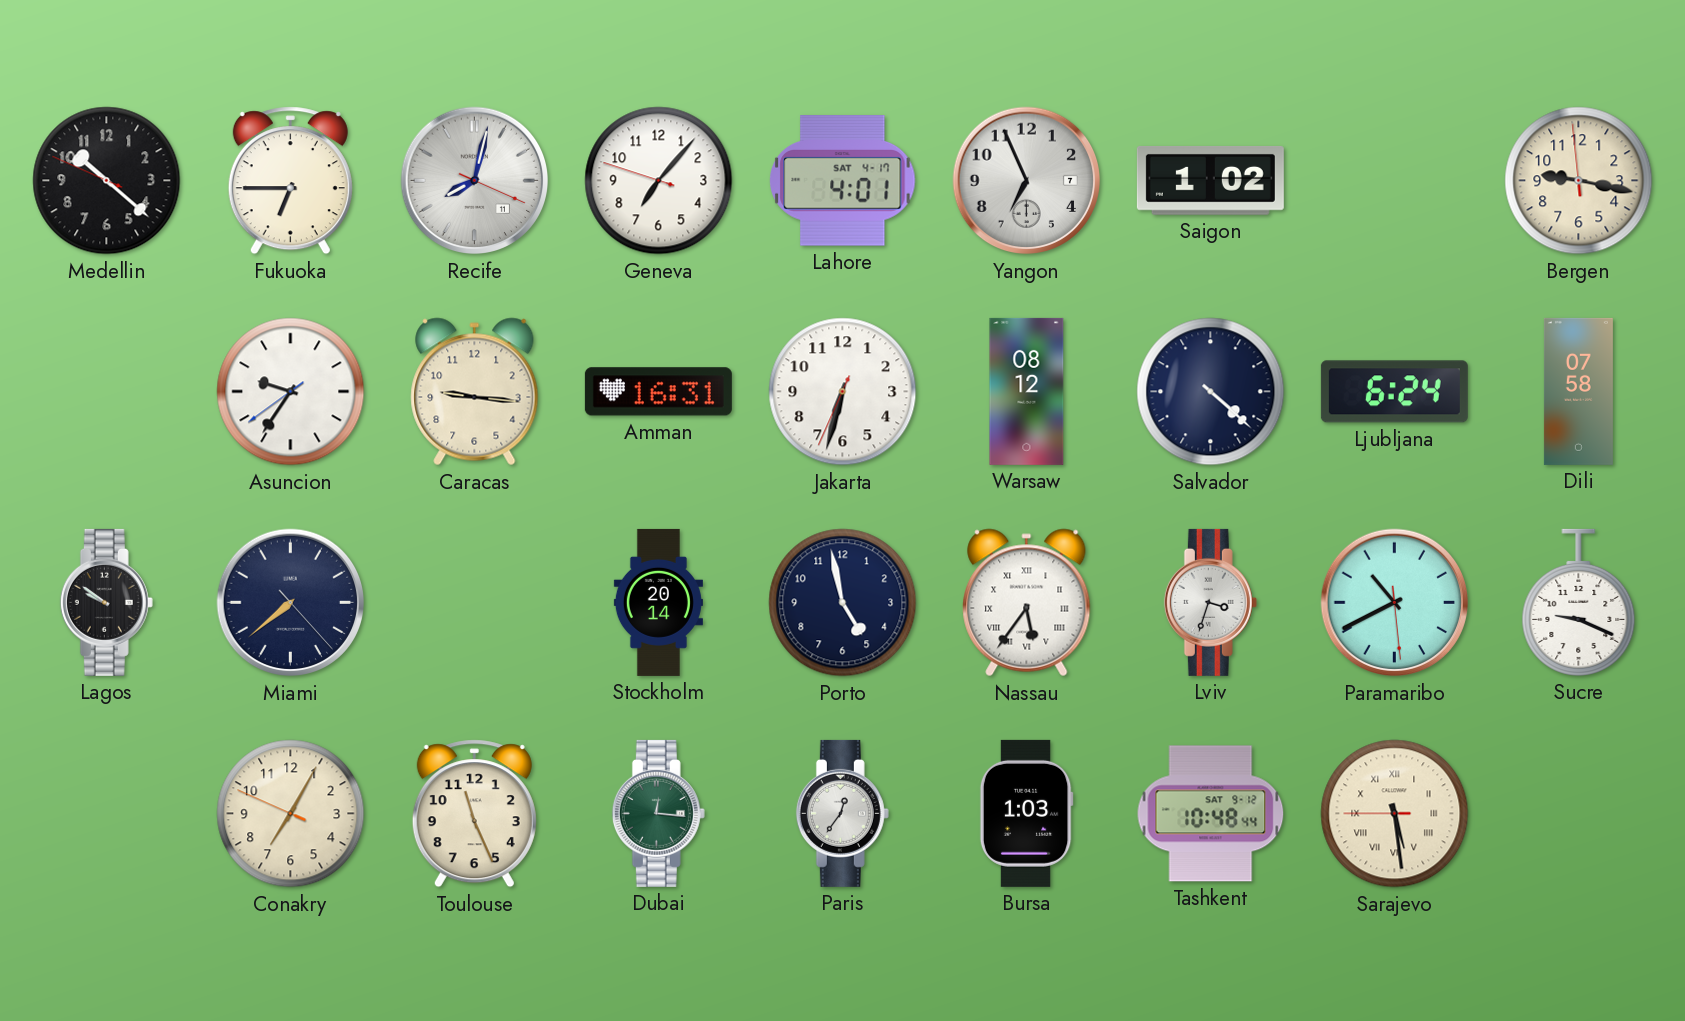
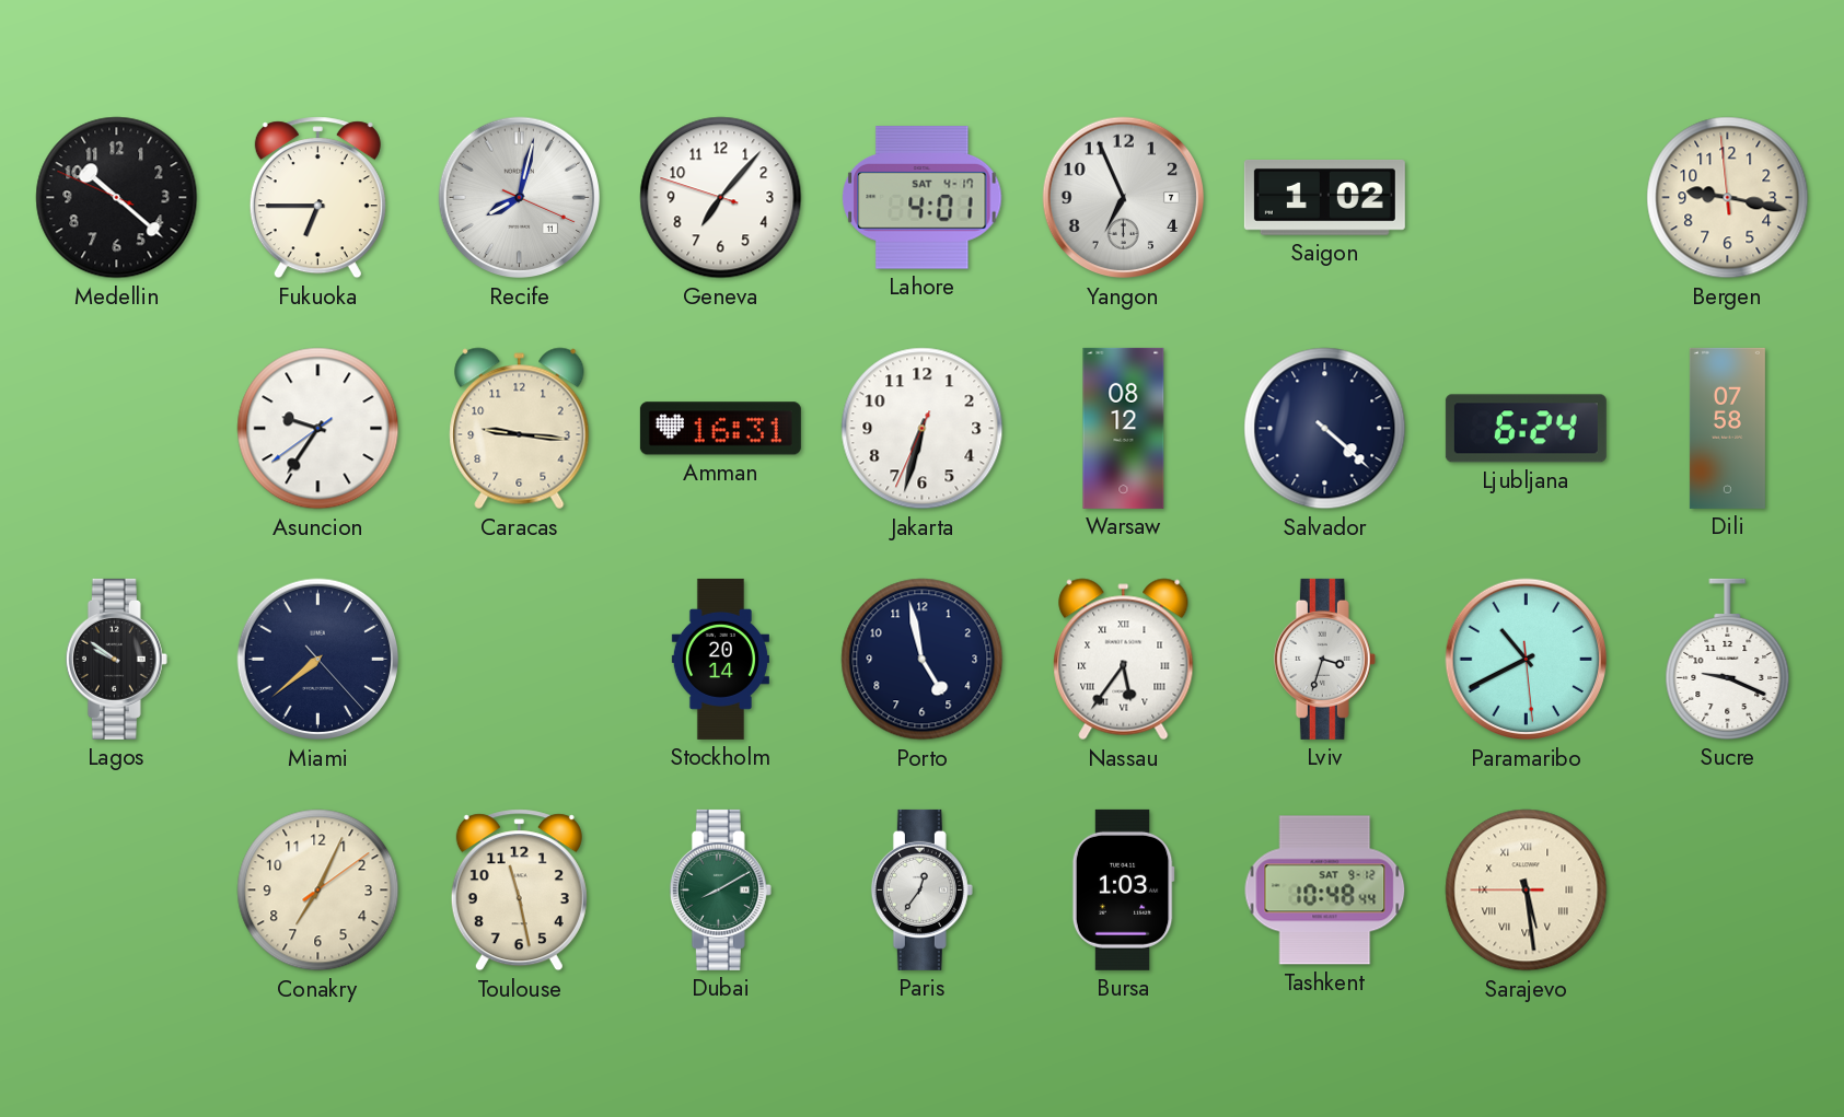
Conakry: 7:04:49 -> 7:04:09 (318, 891)
Toulouse: 11:26 -> 11:28 (519, 891)
Dubai: 12:16 -> 8:10 (720, 889)
